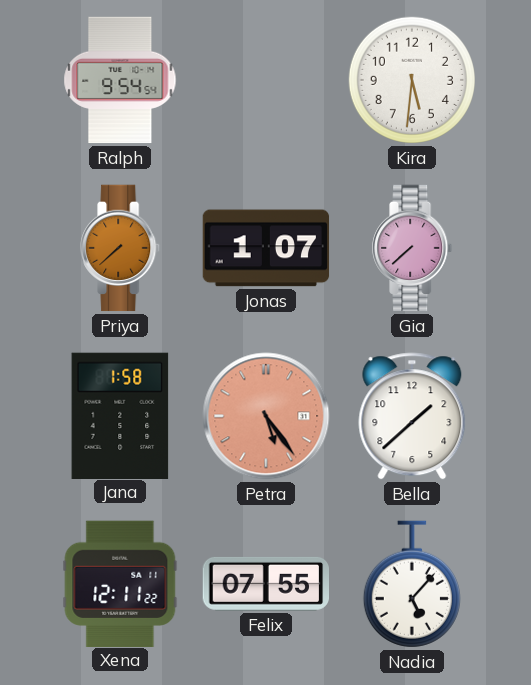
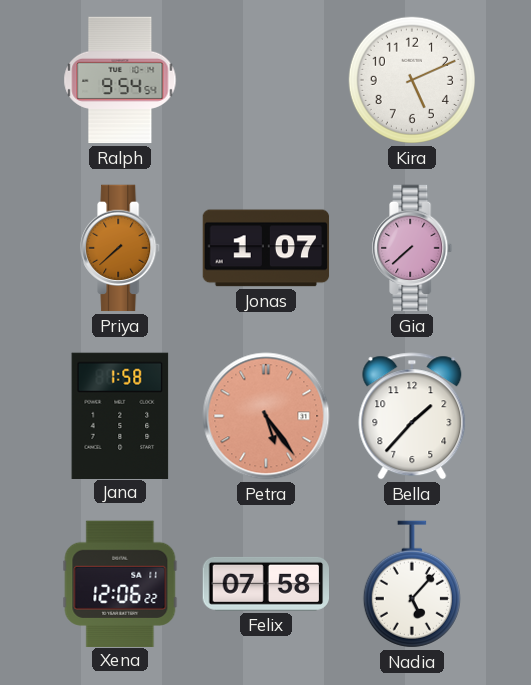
Kira: 5:31 -> 5:11 (412, 80)
Bella: 1:38 -> 1:37 (412, 416)
Xena: 12:11 -> 12:06 (120, 583)
Felix: 07:55 -> 07:58 (266, 584)
